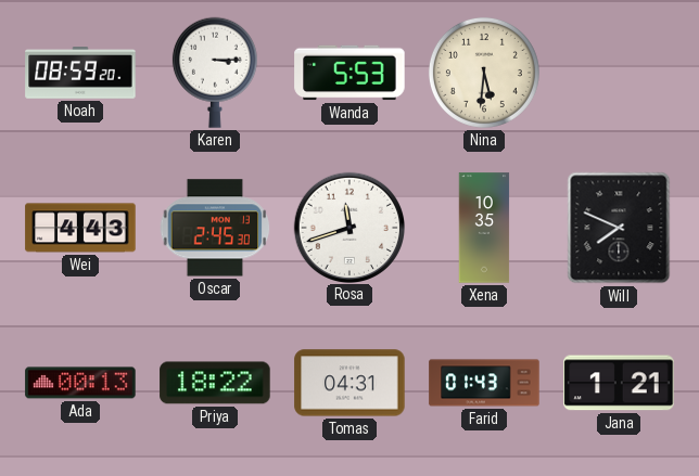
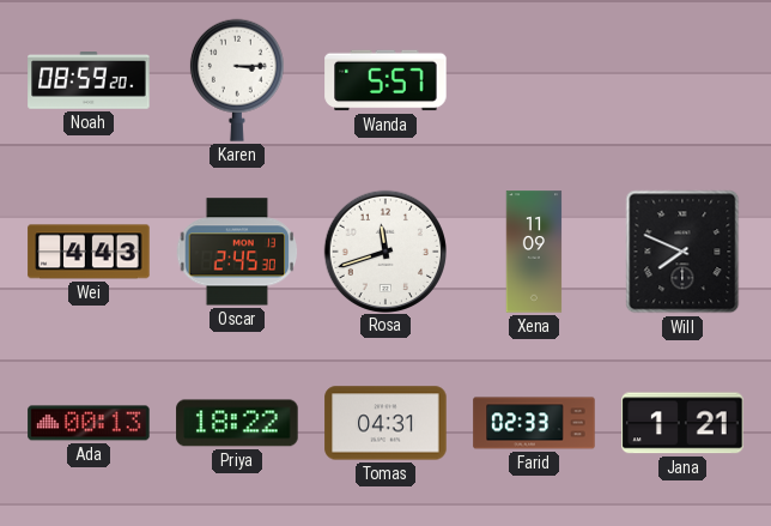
Wanda: 5:53 -> 5:57 (385, 80)
Nina: 5:31 -> none (484, 73)
Xena: 10:35 -> 11:09 (534, 252)
Farid: 01:43 -> 02:33 (534, 423)
